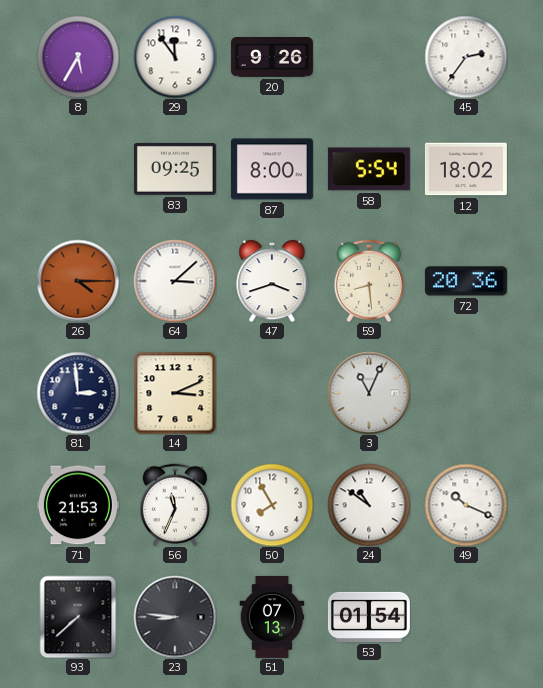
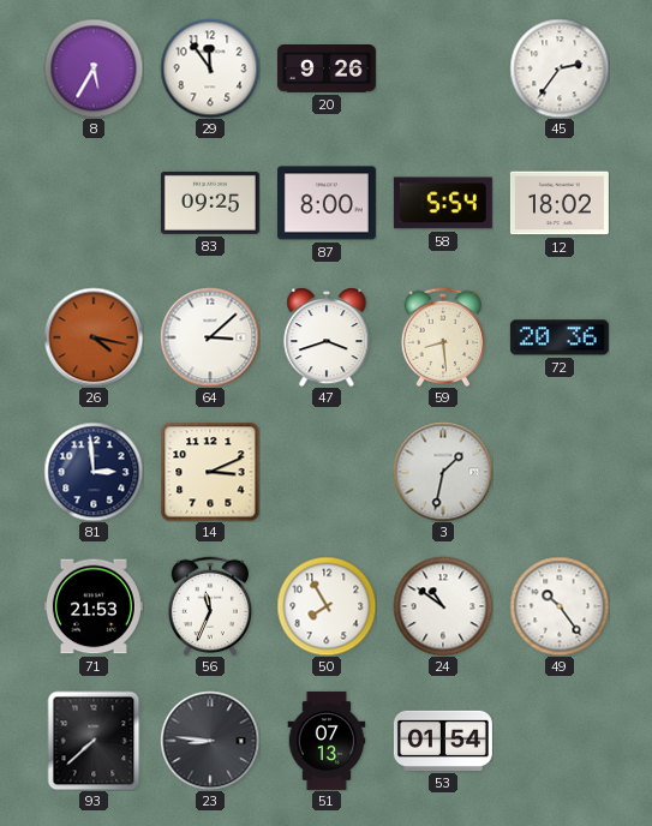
26: 4:15 -> 4:17 (94, 337)
3: 11:04 -> 1:32 (443, 472)
49: 10:19 -> 10:24 (560, 606)
